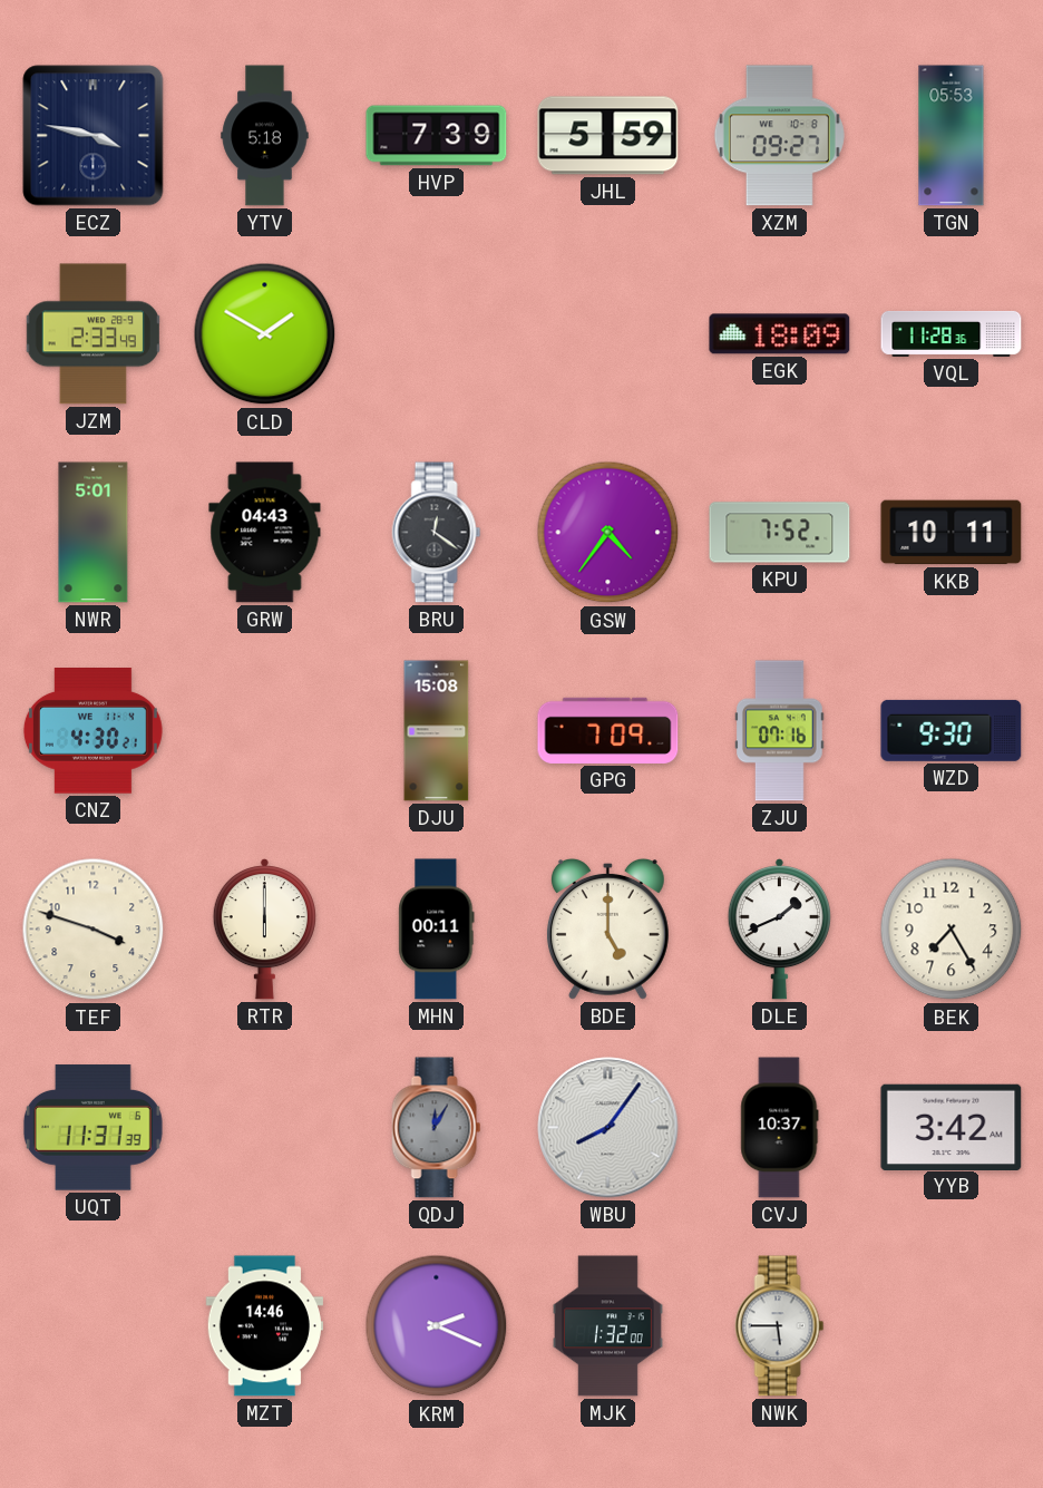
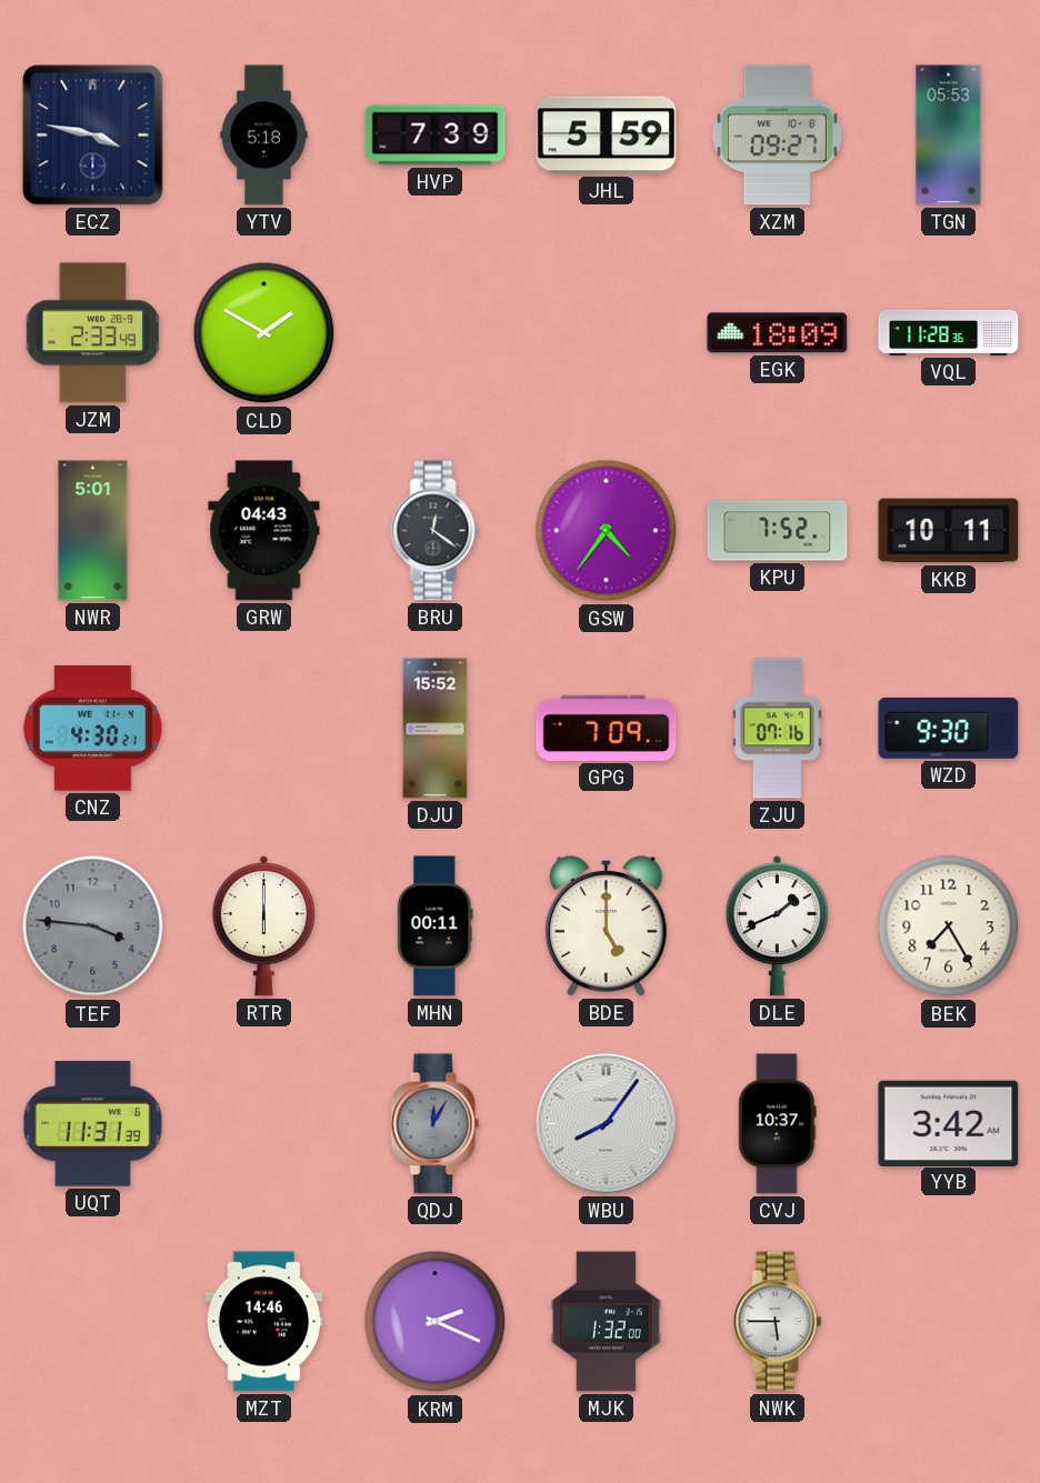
DJU: 15:08 -> 15:52 (436, 729)
TEF: 3:48 -> 3:46 (93, 926)
TEF dial: cream -> grey (93, 926)
